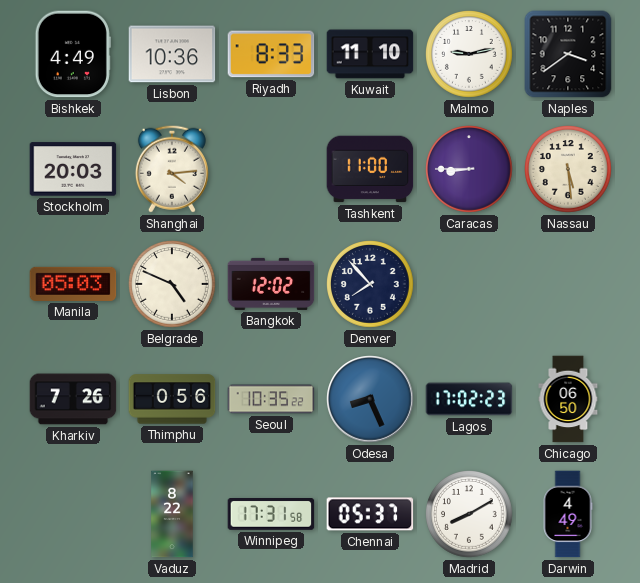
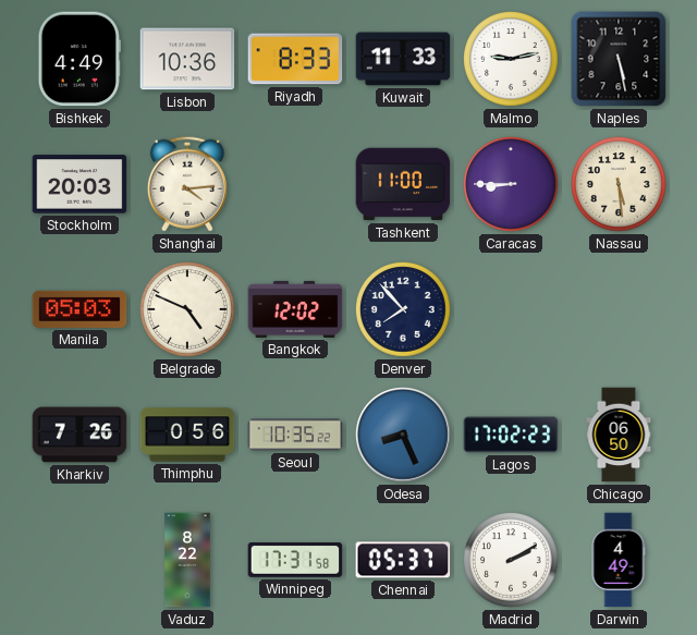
Kuwait: 11:10 -> 11:33 (403, 59)
Naples: 3:39 -> 5:28 (619, 59)
Madrid: 8:10 -> 2:10 (512, 561)
